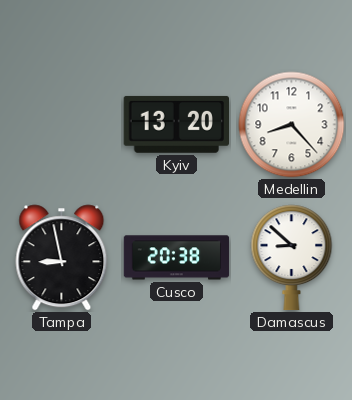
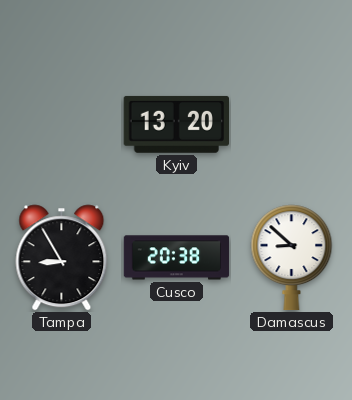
Medellin: 8:23 -> none (292, 125)
Tampa: 8:58 -> 8:55 (62, 258)
